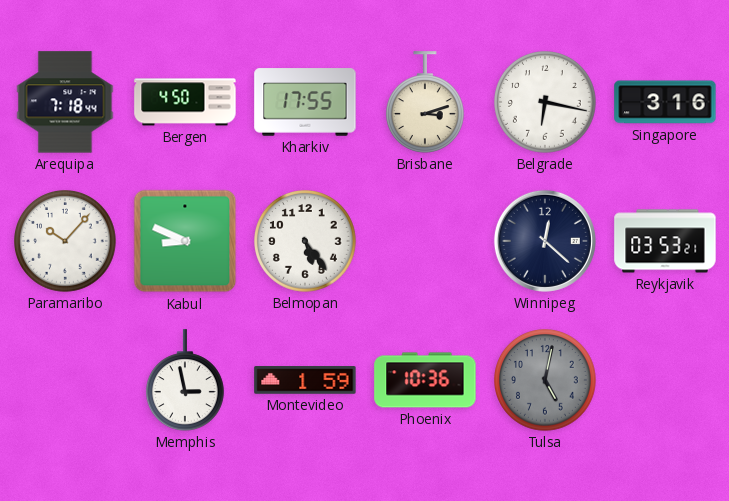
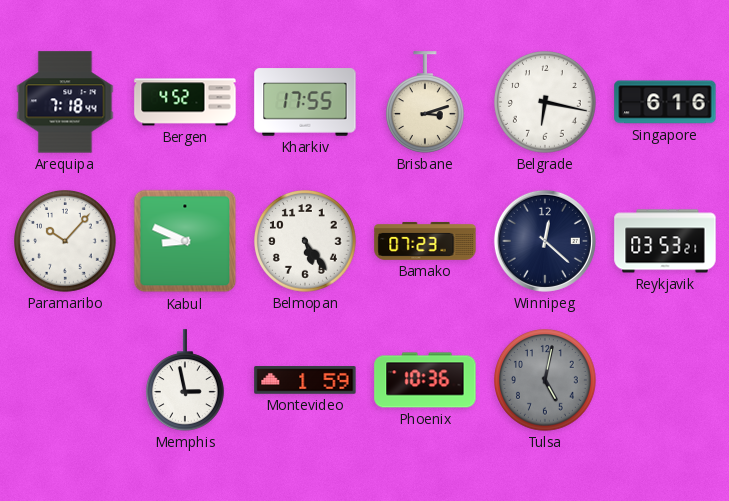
Bergen: 4:50 -> 4:52 (185, 102)
Singapore: 3:16 -> 6:16 (665, 102)
Bamako: none -> 07:23 (425, 241)
